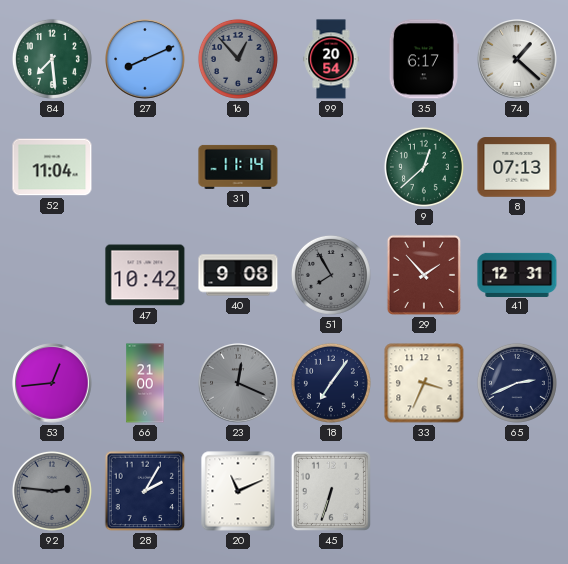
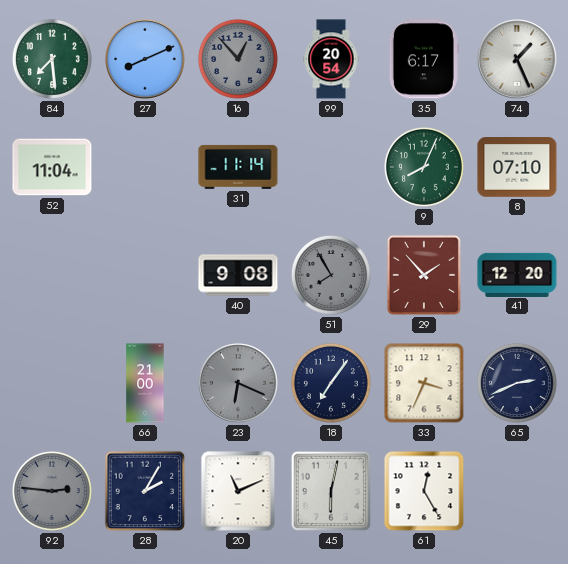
74: 1:22 -> 1:26 (517, 59)
9: 12:38 -> 8:04 (424, 167)
8: 07:13 -> 07:10 (517, 167)
47: 10:42 -> none (145, 275)
41: 12:31 -> 12:20 (517, 274)
53: 12:44 -> none (52, 383)
23: 12:19 -> 6:19 (238, 383)
45: 6:33 -> 6:02 (331, 491)
61: none -> 12:25 (424, 491)
